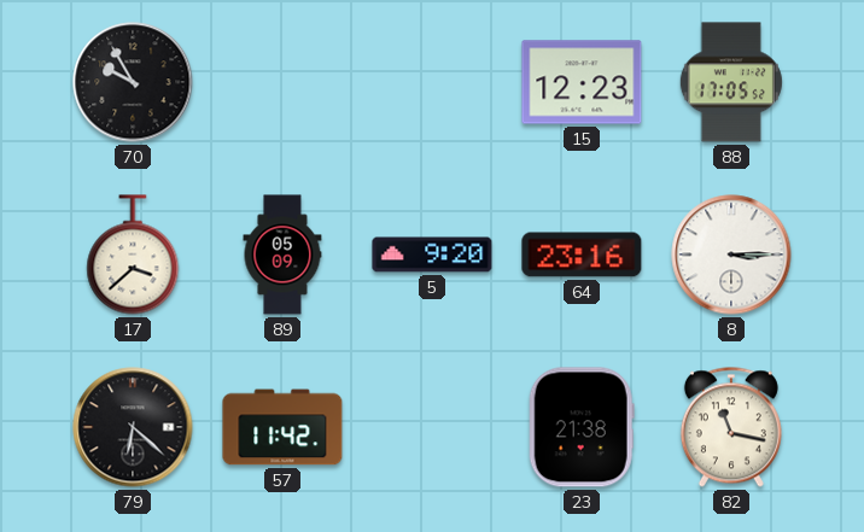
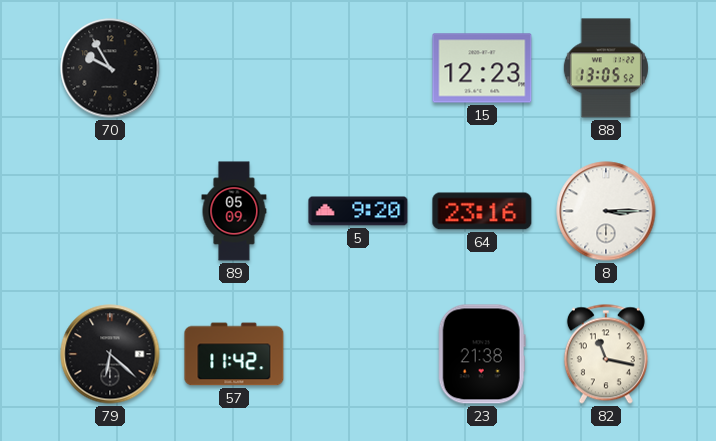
88: 17:05 -> 13:05 (606, 68)
17: 3:38 -> none (133, 255)
